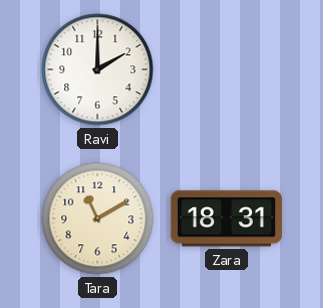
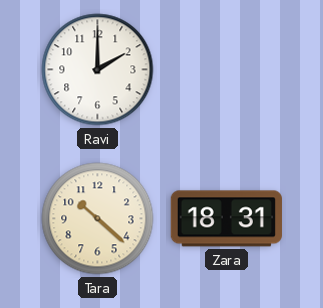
Tara: 11:10 -> 10:22 (98, 219)
